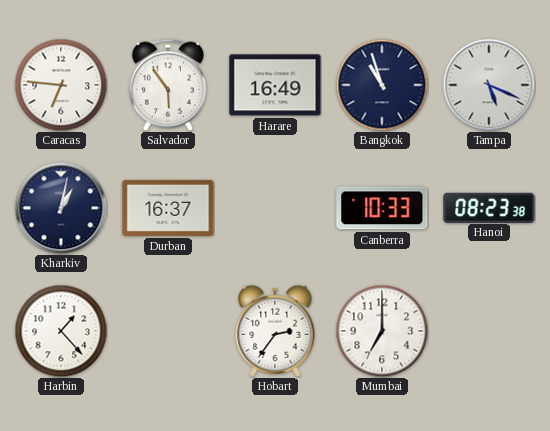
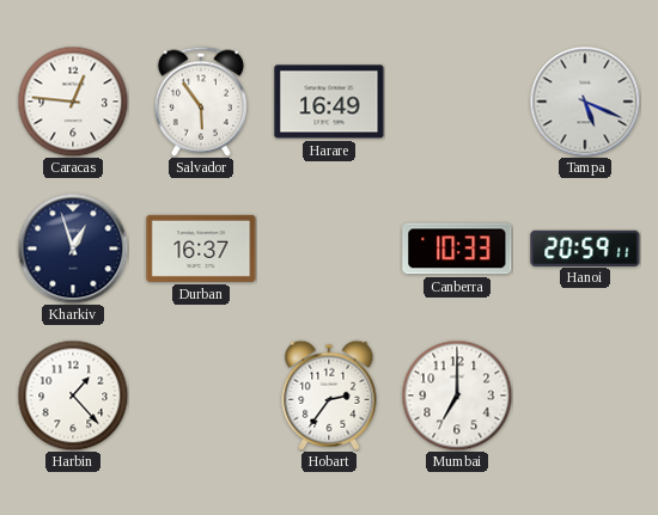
Caracas: 6:46 -> 12:46 (73, 102)
Bangkok: 10:57 -> none (382, 85)
Kharkiv: 1:02 -> 12:57 (73, 249)
Hanoi: 08:23 -> 20:59 (585, 247)
